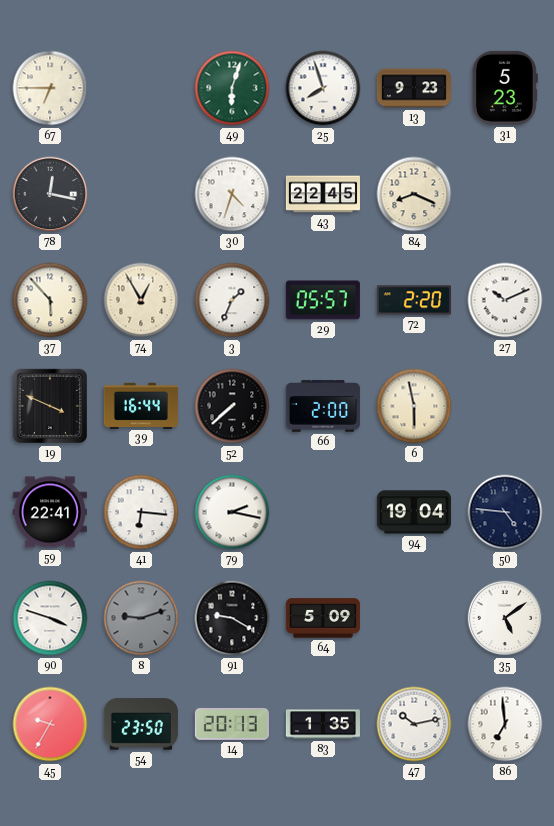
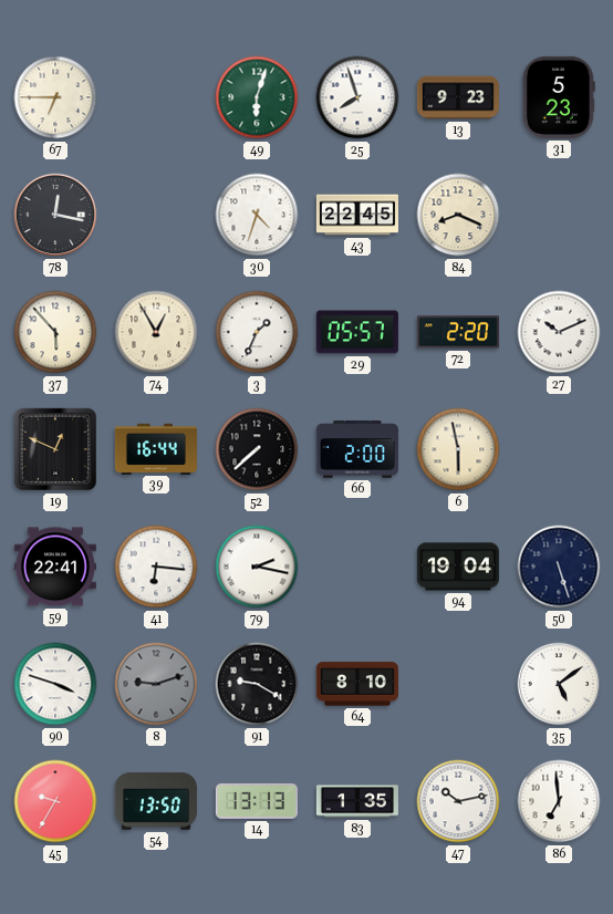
19: 3:49 -> 12:49 (55, 449)
50: 4:46 -> 5:27 (559, 567)
64: 5:09 -> 8:10 (357, 684)
54: 23:50 -> 13:50 (156, 801)
14: 20:13 -> 13:13 (257, 801)
